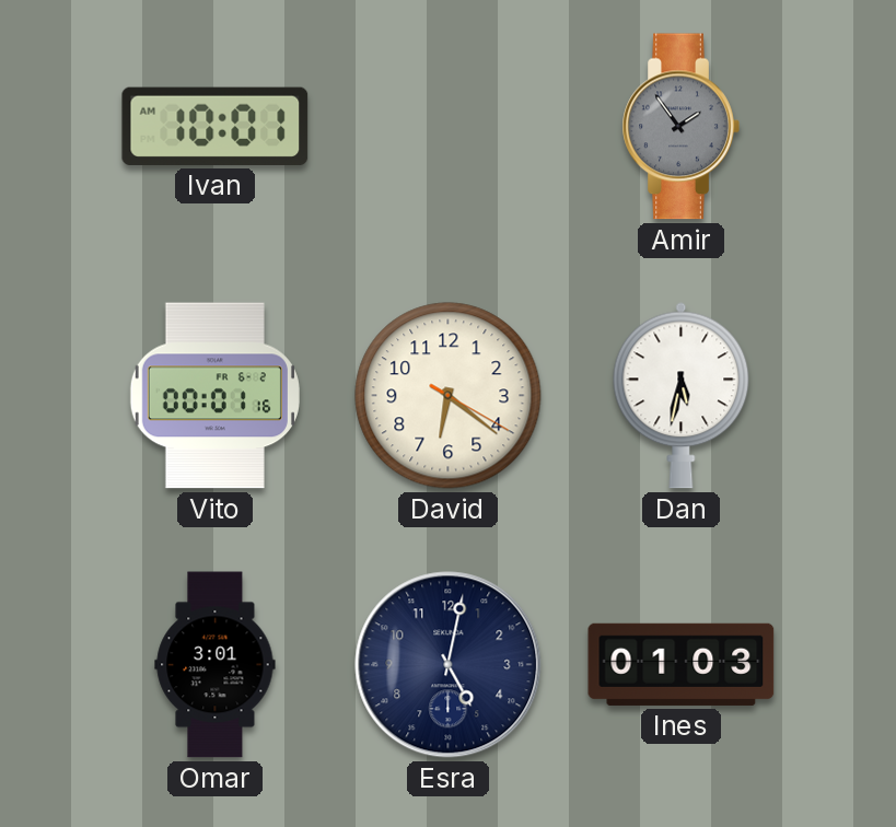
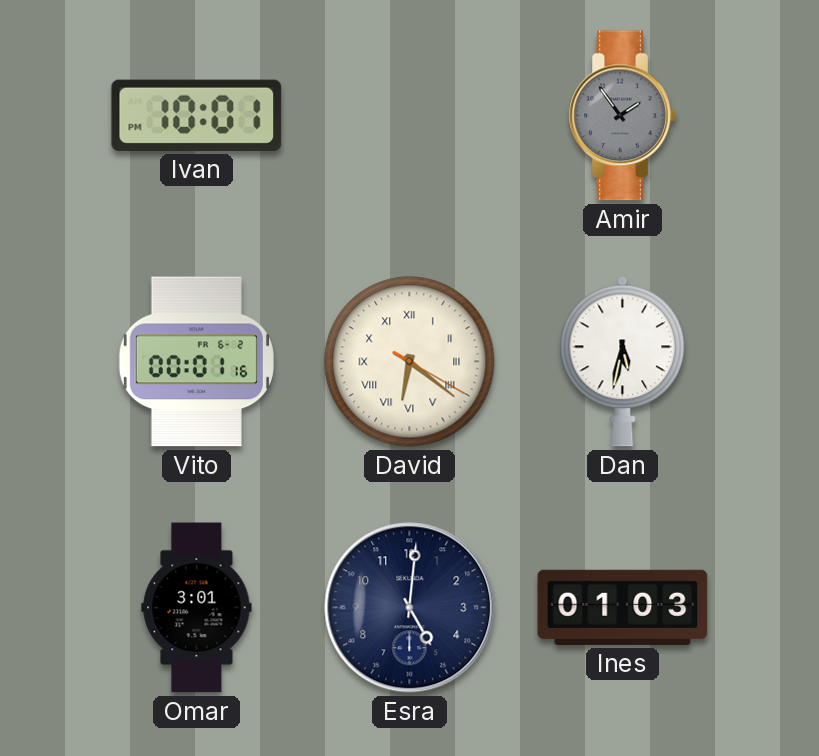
Ivan: 10:01 AM -> 10:01 PM (197, 115)
David numerals: Arabic -> Roman (410, 362)
Esra: 5:02 -> 5:01 (410, 608)
